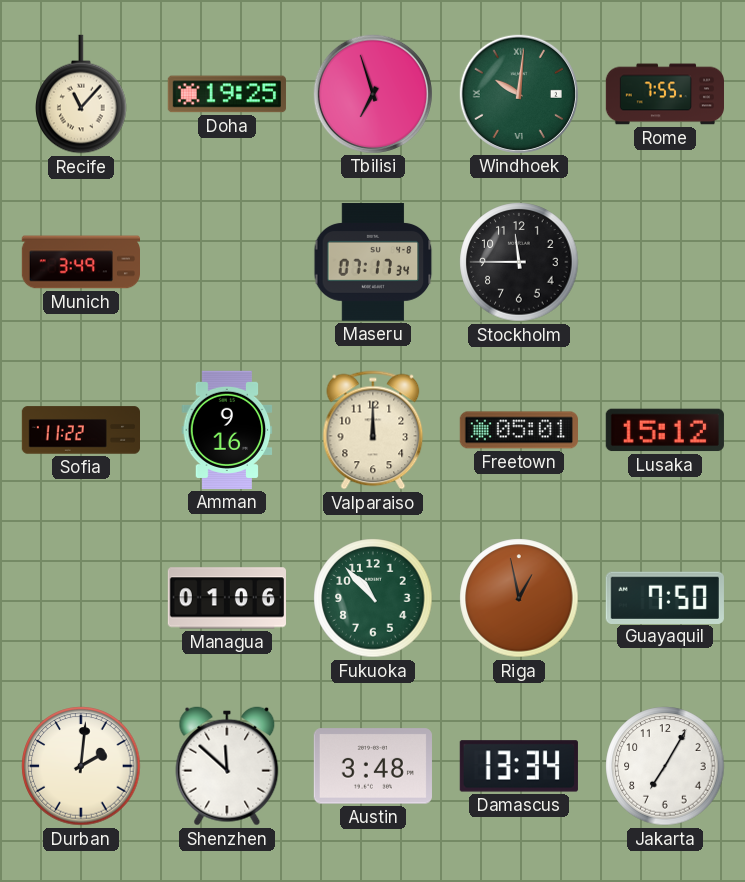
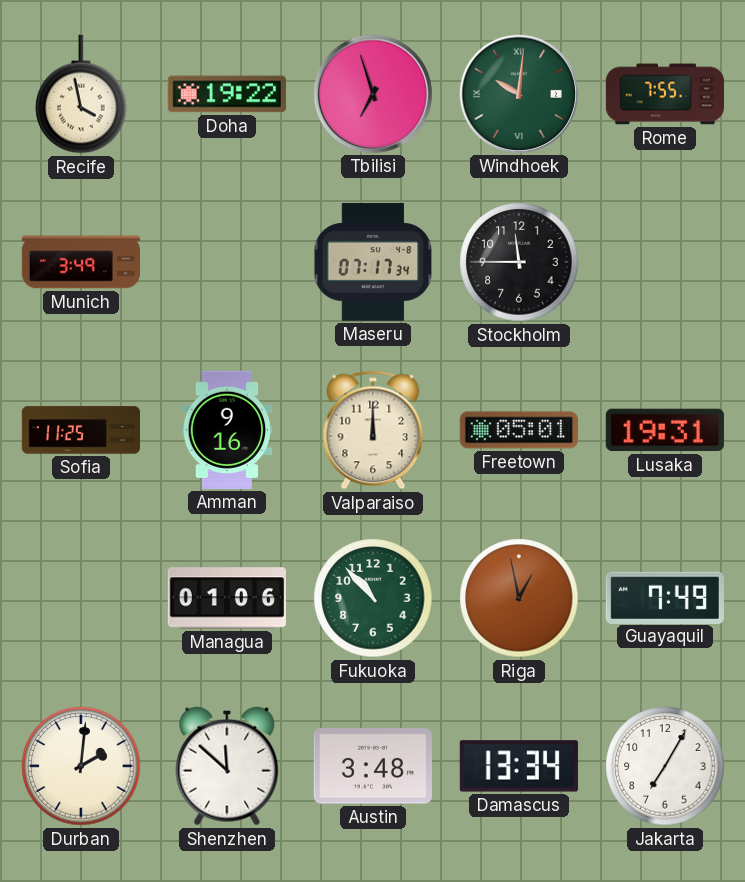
Recife: 11:07 -> 3:58 (81, 94)
Doha: 19:25 -> 19:22 (227, 94)
Sofia: 11:22 -> 11:25 (80, 430)
Lusaka: 15:12 -> 19:31 (665, 430)
Guayaquil: 7:50 -> 7:49 (665, 597)
